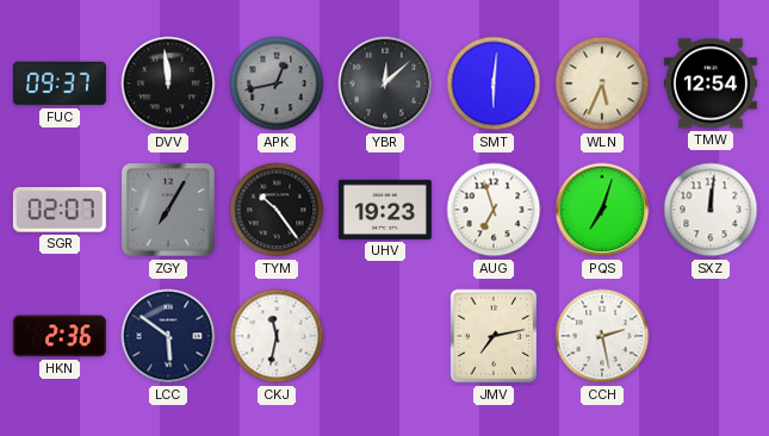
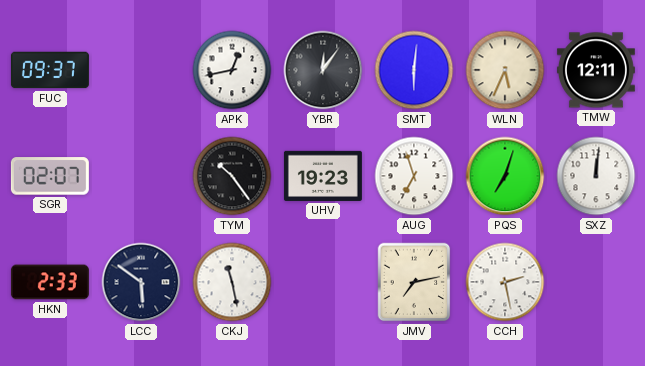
DVV: 11:59 -> none (168, 83)
APK dial: grey -> white (232, 70)
YBR: 12:08 -> 12:06 (323, 70)
TMW: 12:54 -> 12:11 (596, 70)
ZGY: 7:05 -> none (168, 210)
HKN: 2:36 -> 2:33 (50, 282)
CKJ: 11:32 -> 11:28 (232, 282)
